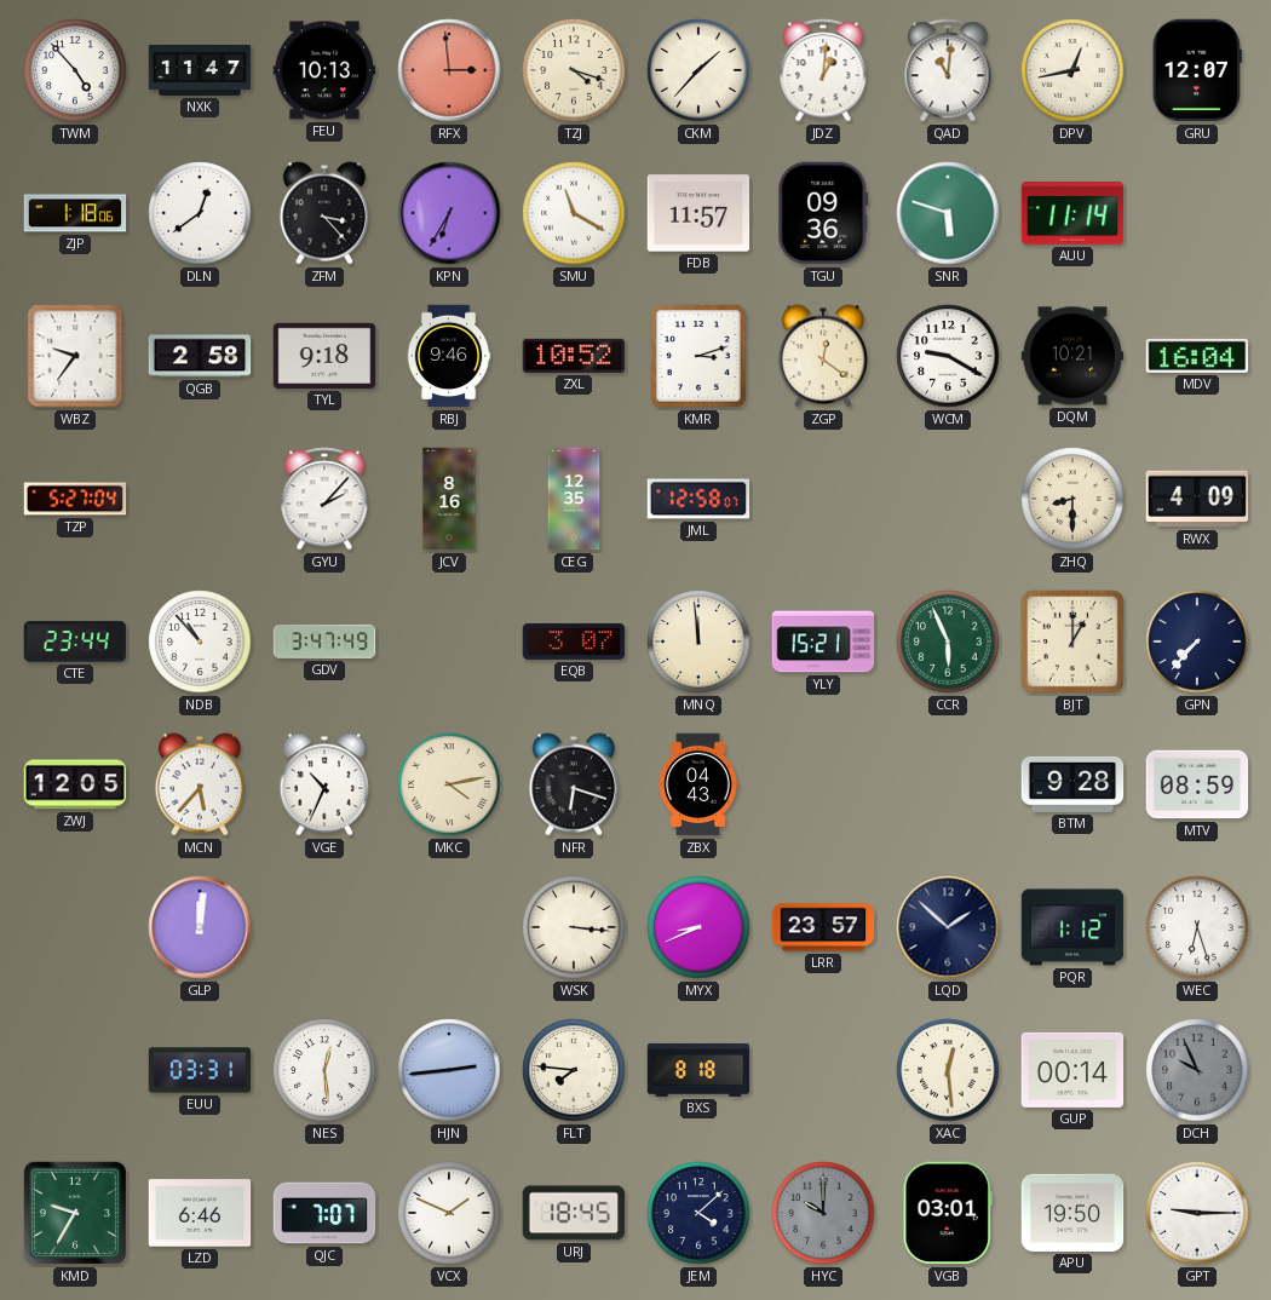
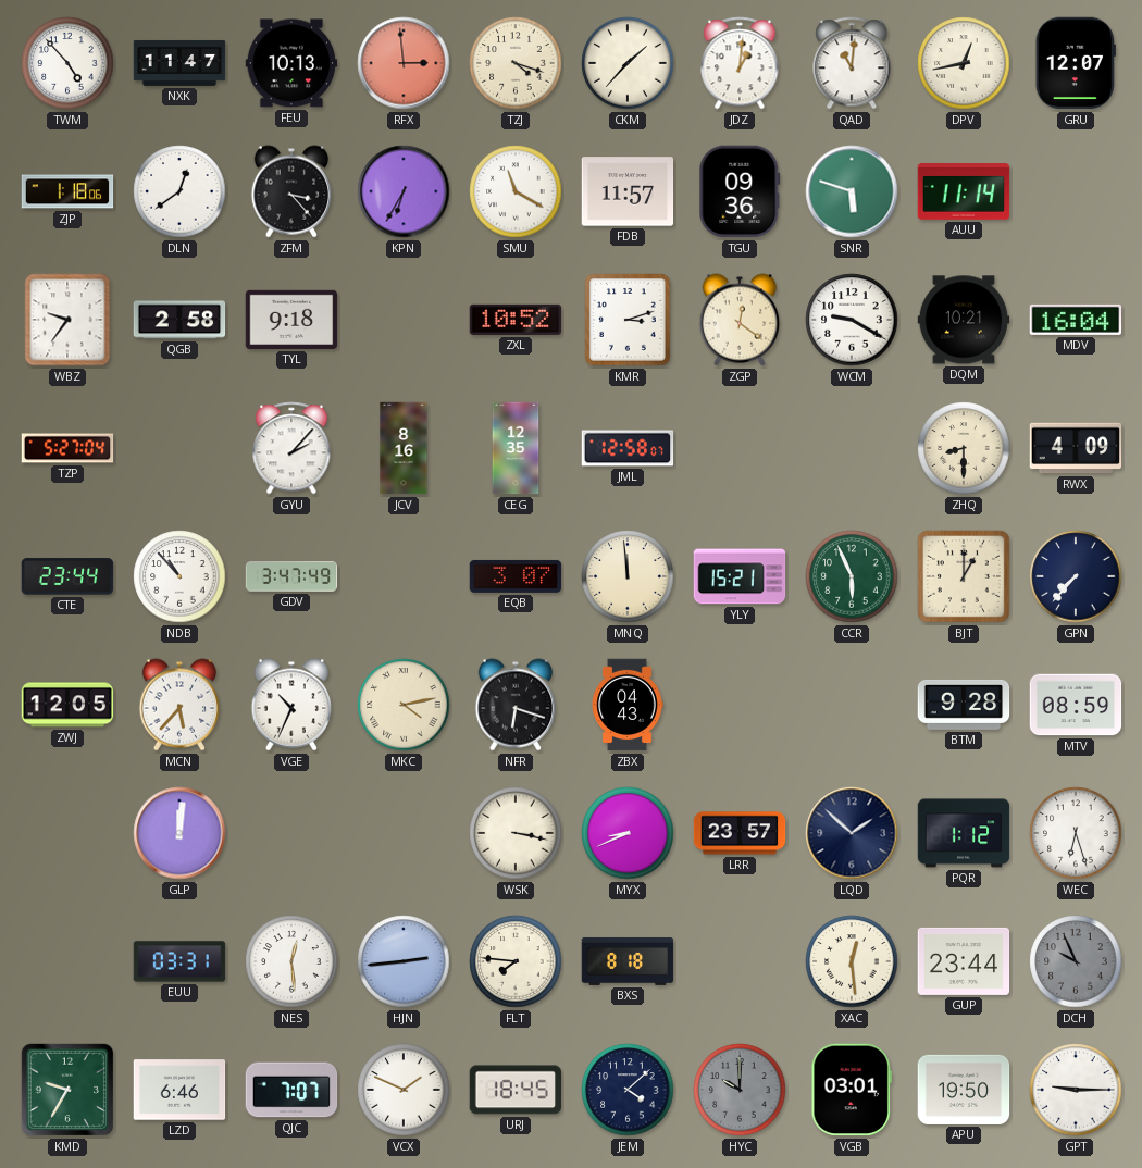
RBJ: 9:46 -> none (449, 356)
WSK: 3:16 -> 3:17 (516, 833)
GUP: 00:14 -> 23:44 (964, 961)
